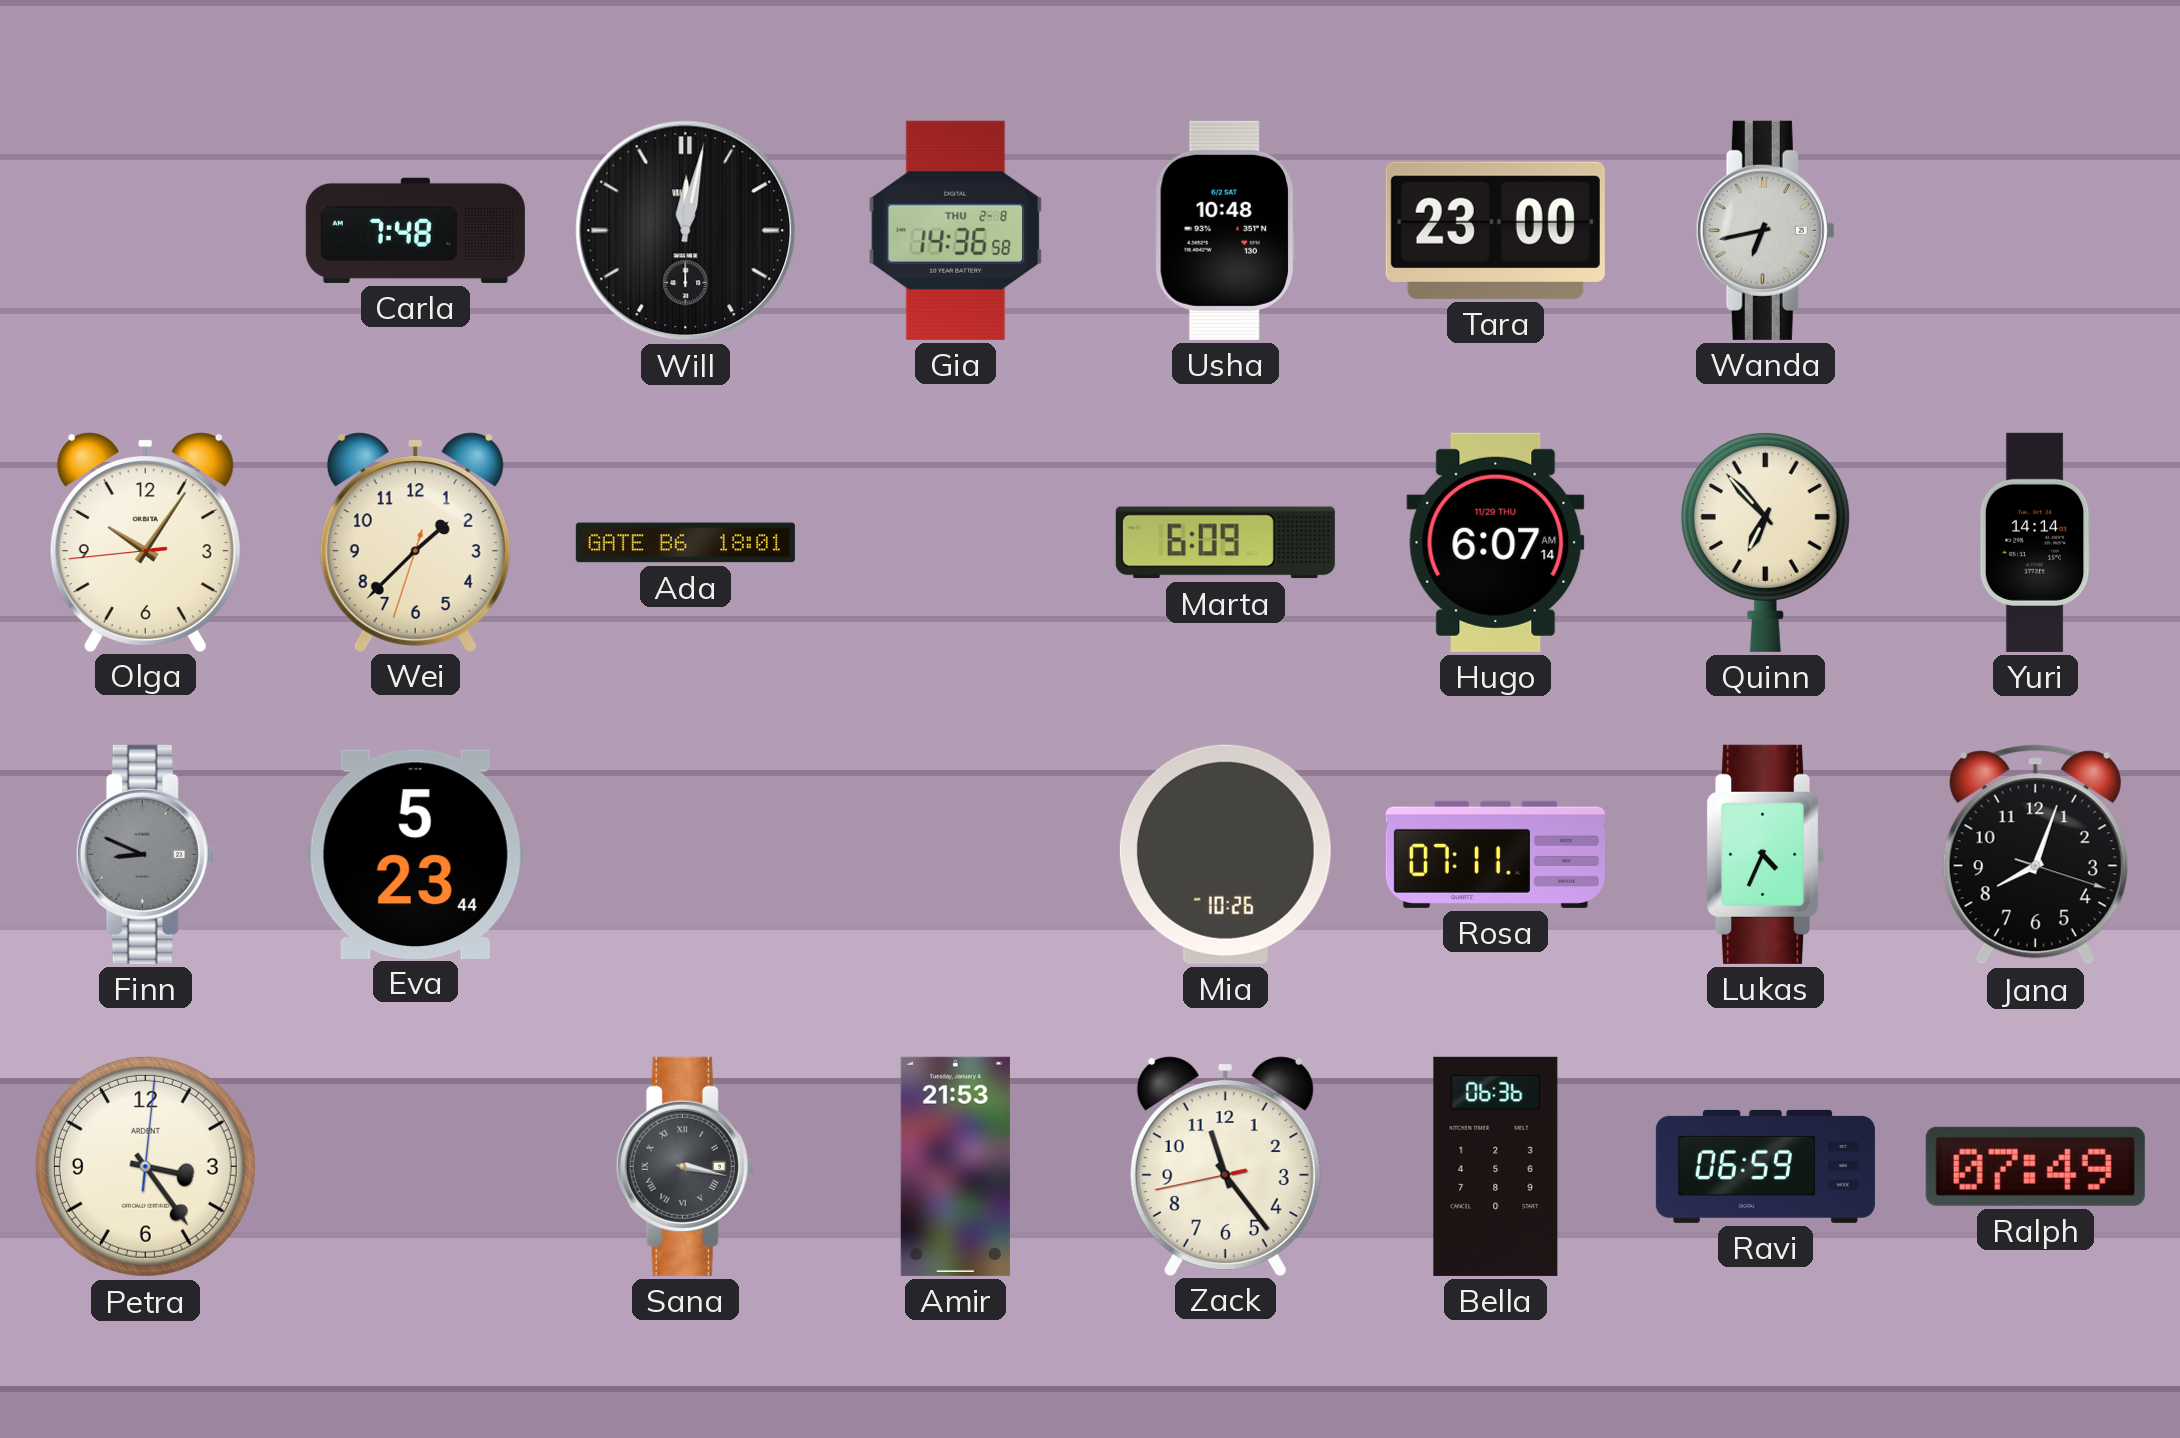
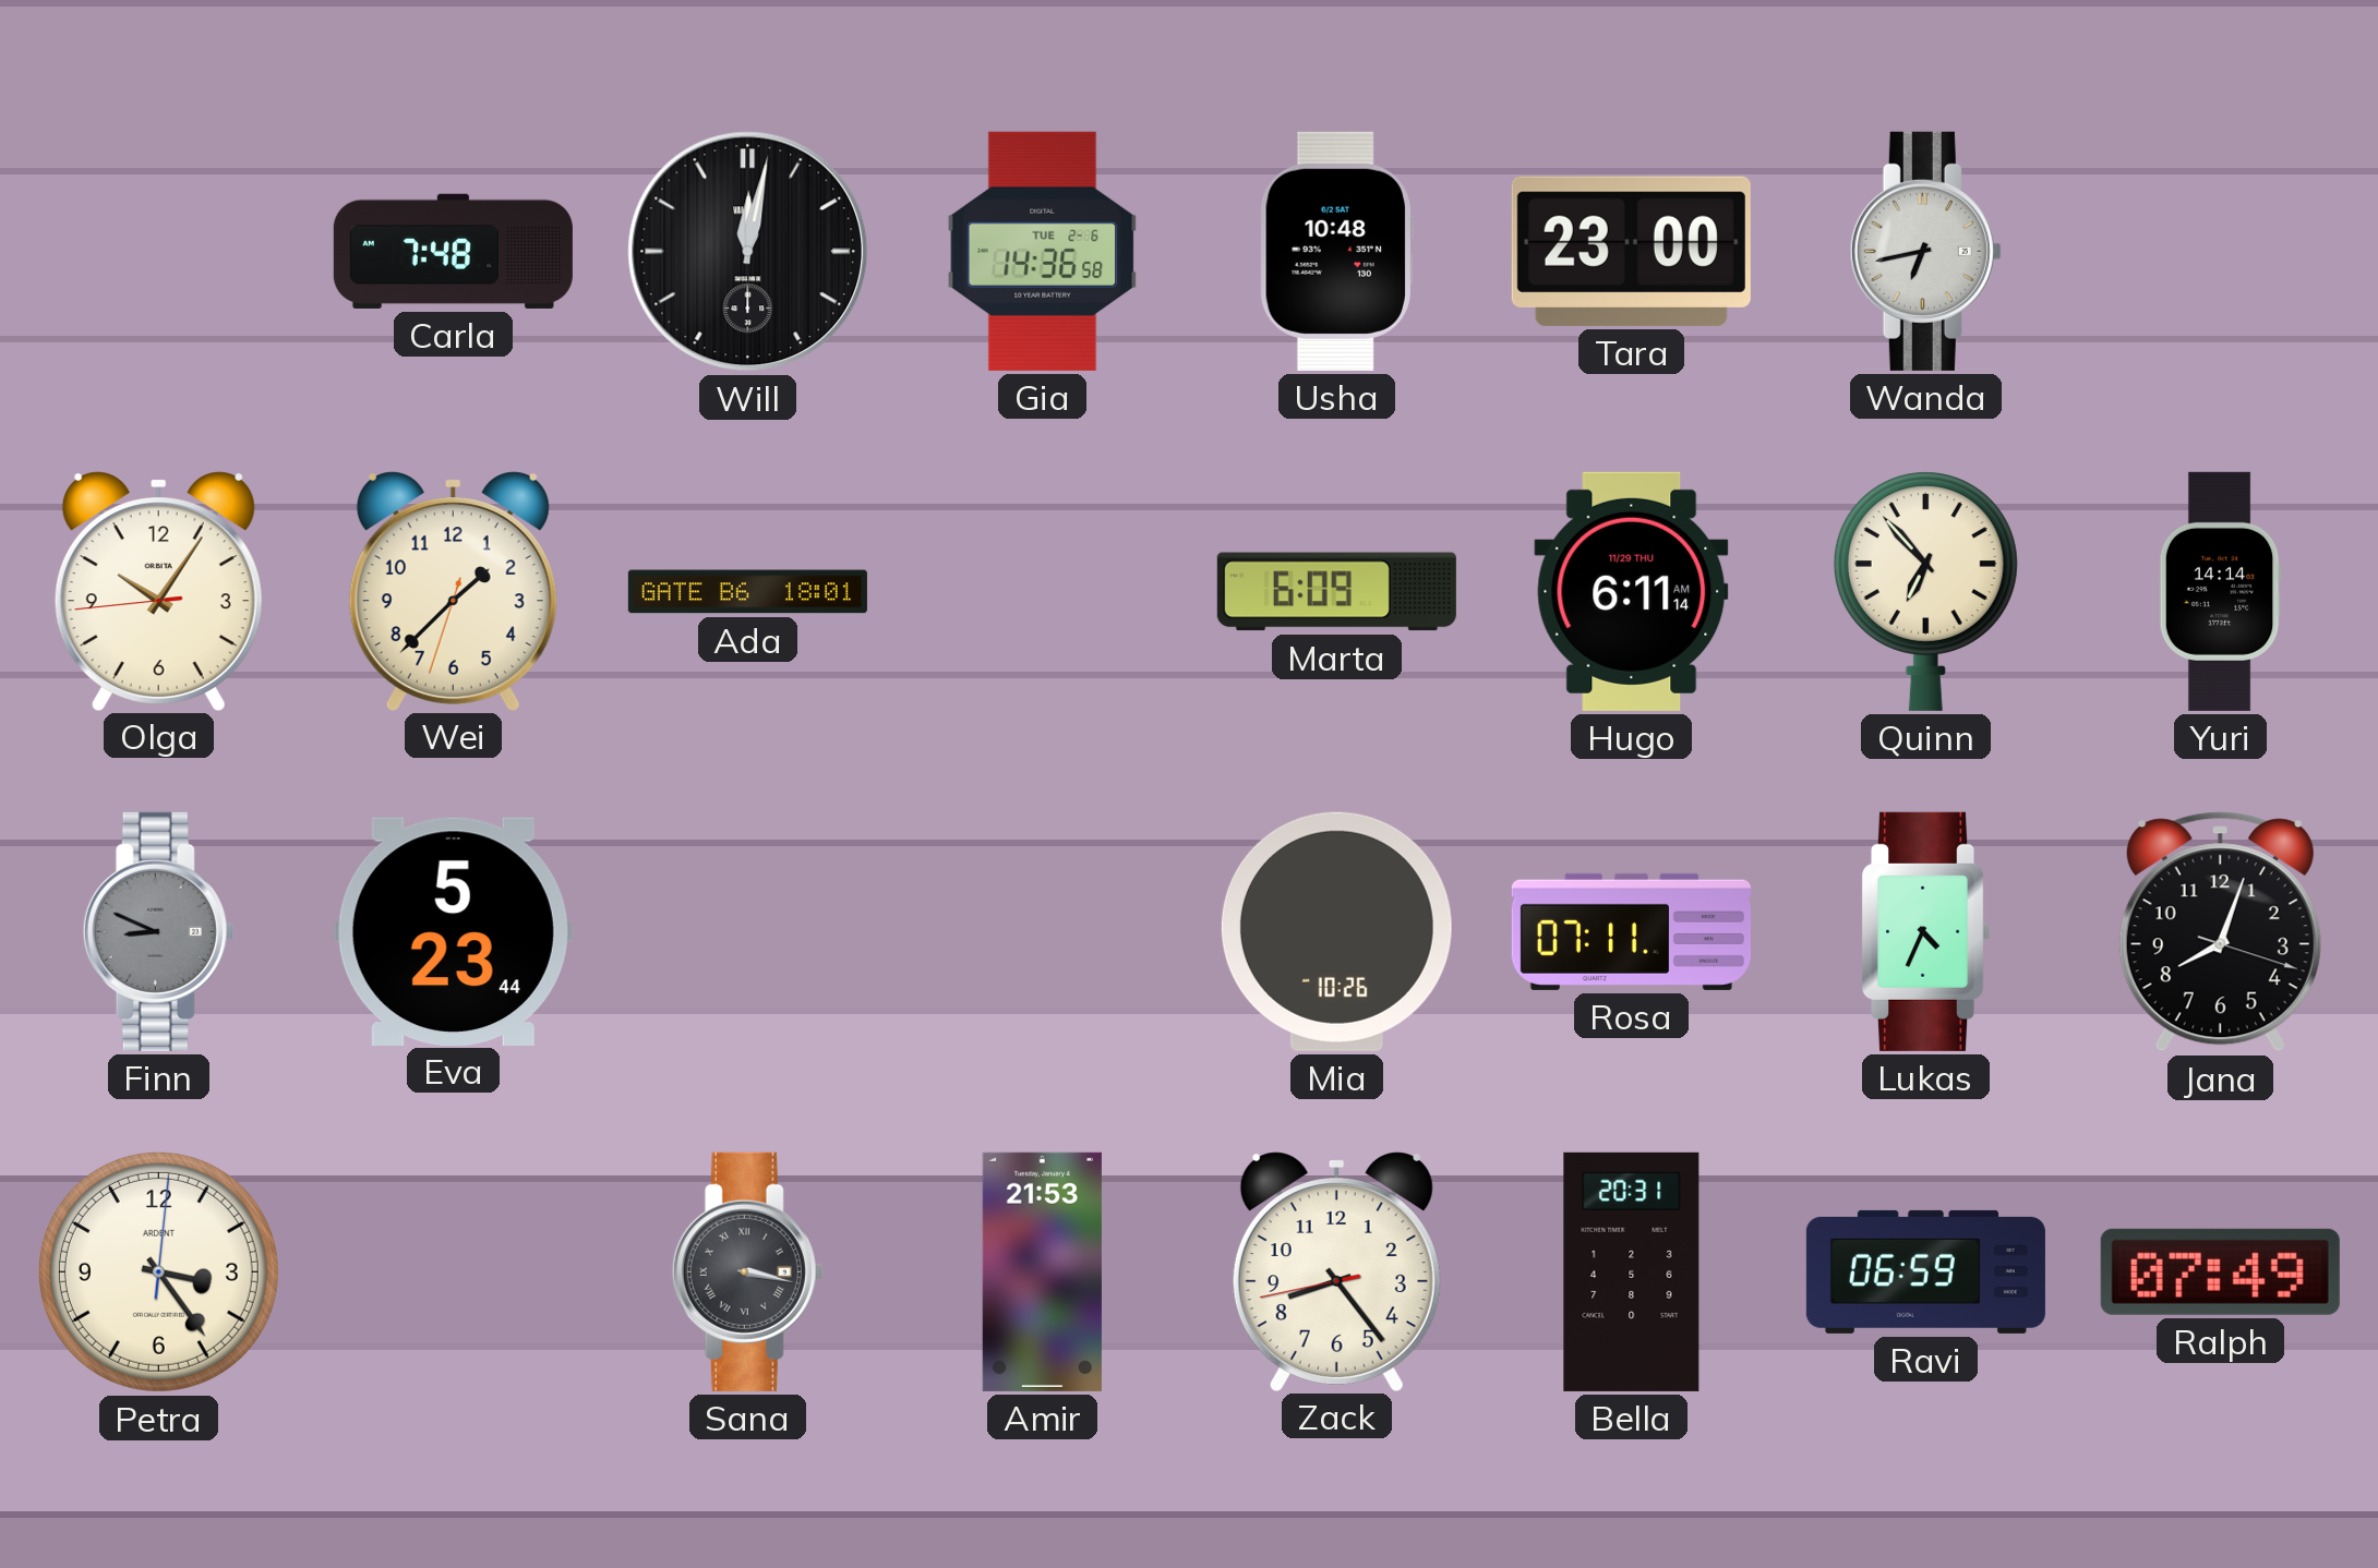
Gia date: THU 2-8 -> TUE 2-6 (1043, 251)
Hugo: 6:07 -> 6:11 (1632, 591)
Zack: 11:23 -> 8:23 (1336, 1271)
Bella: 06:36 -> 20:31 (1632, 1271)
